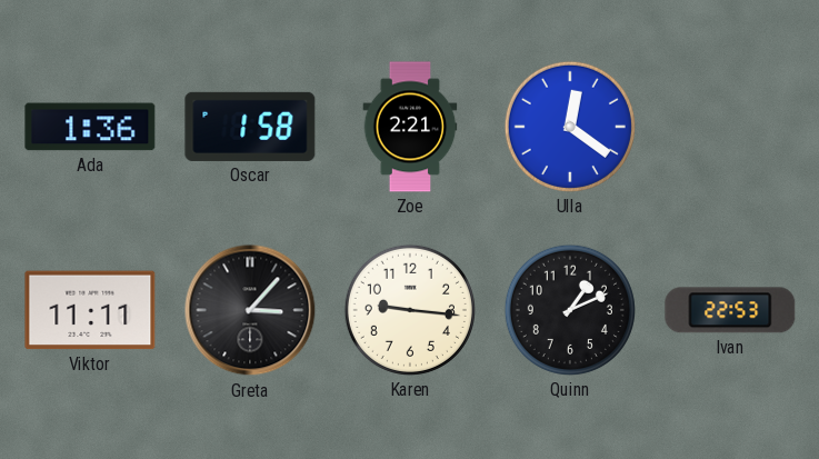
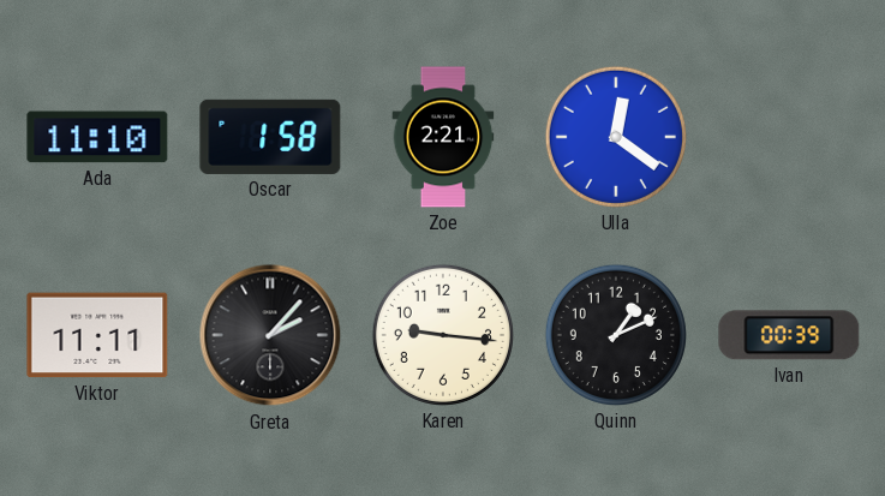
Ada: 1:36 -> 11:10 (97, 137)
Greta: 3:07 -> 2:07 (270, 335)
Ivan: 22:53 -> 00:39 (789, 335)
